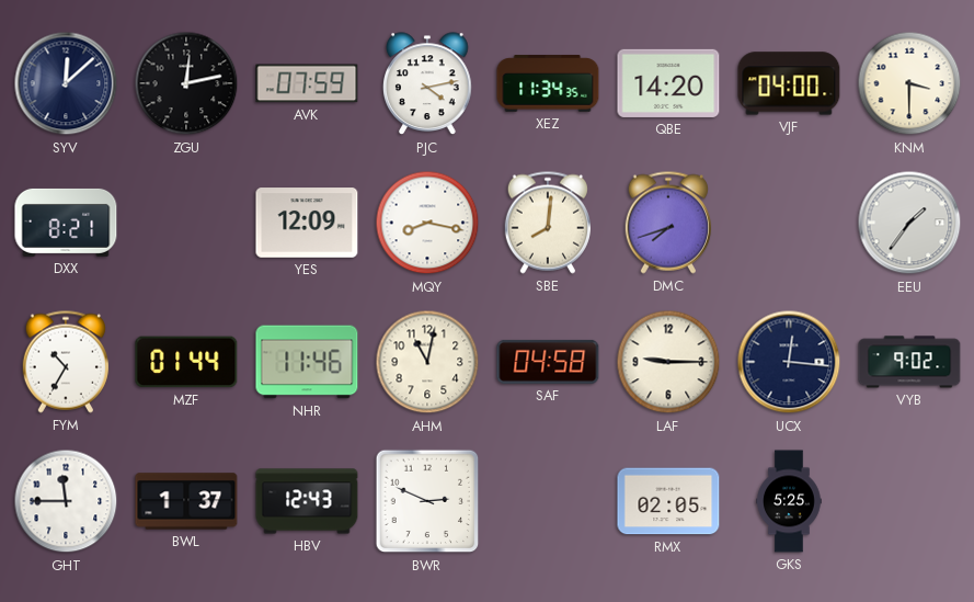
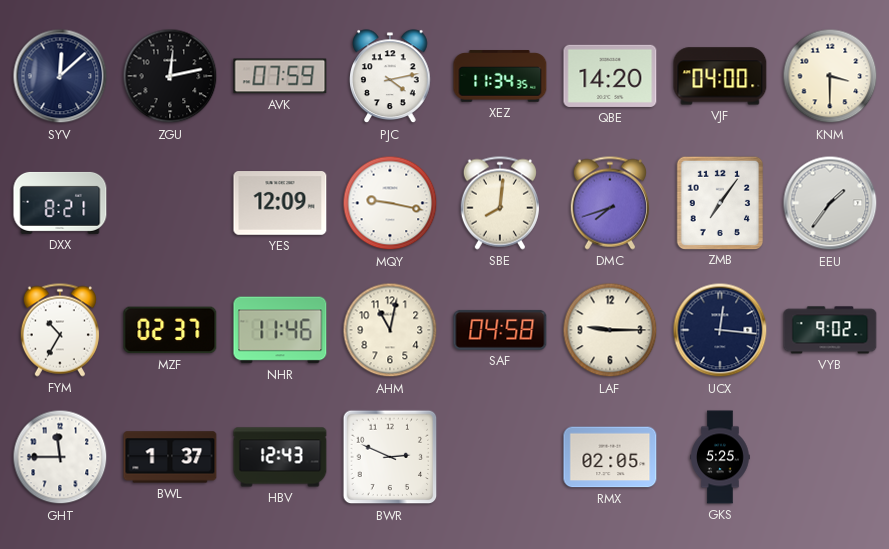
MQY: 8:17 -> 9:17 (390, 203)
ZMB: none -> 7:06 (719, 202)
MZF: 01:44 -> 02:37 (170, 330)
